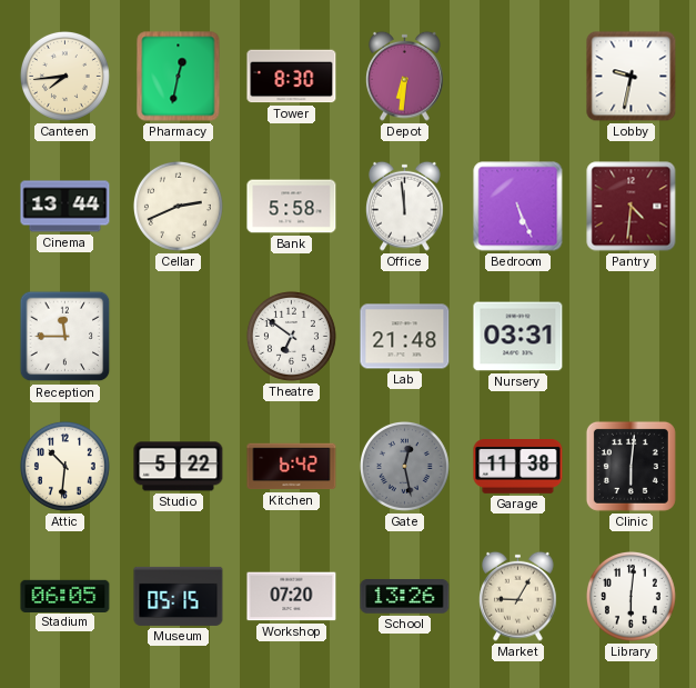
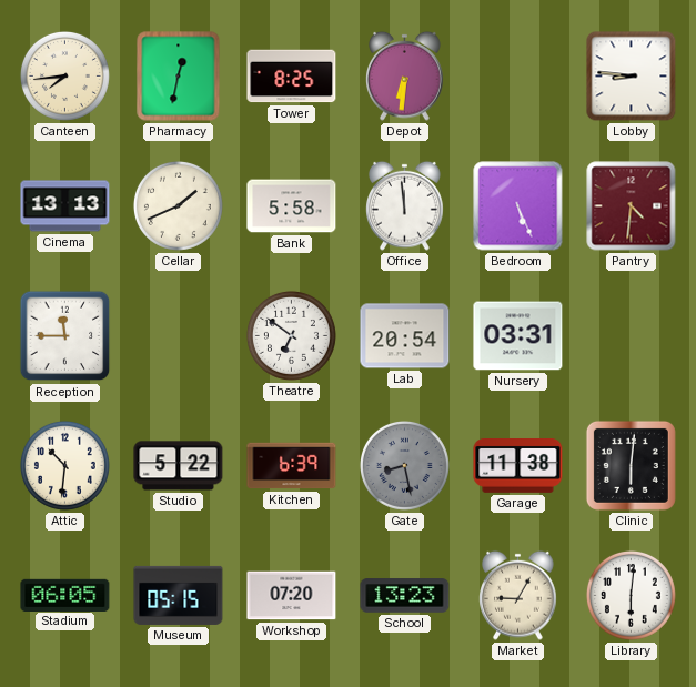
Tower: 8:30 -> 8:25 (292, 77)
Lobby: 9:32 -> 8:46 (632, 77)
Cinema: 13:44 -> 13:13 (65, 206)
Cellar: 2:41 -> 1:41 (178, 205)
Lab: 21:48 -> 20:54 (405, 336)
Kitchen: 6:42 -> 6:39 (292, 466)
Gate: 12:28 -> 8:28 (404, 465)
School: 13:26 -> 13:23 (405, 596)
